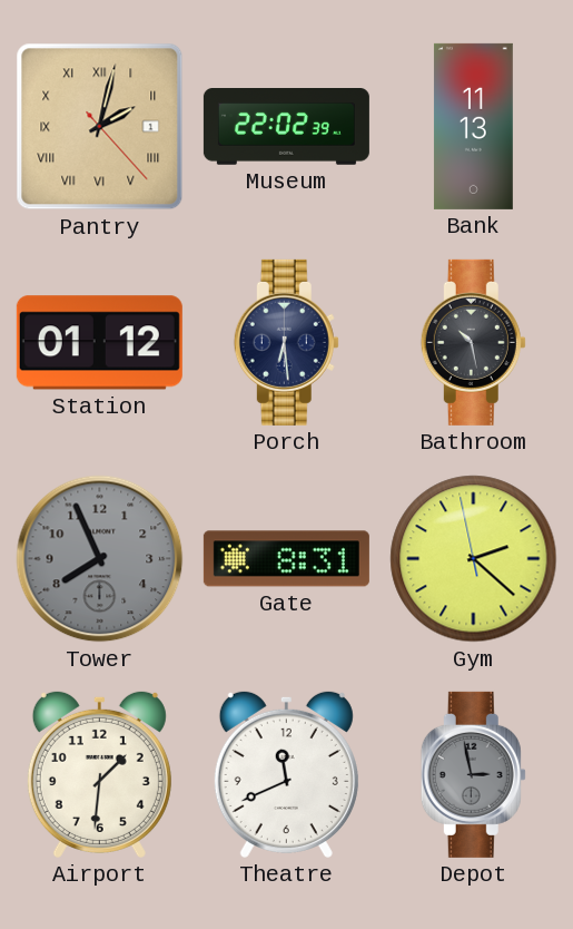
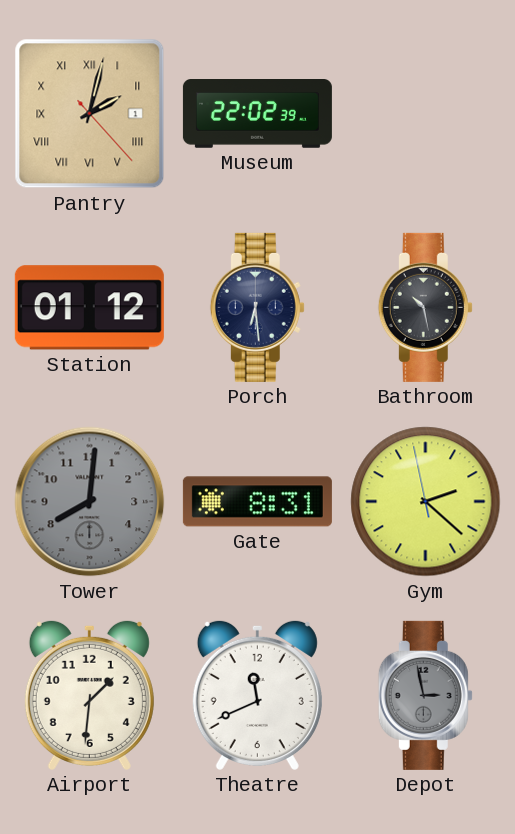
Bank: 11:13 -> none (473, 126)
Tower: 7:56 -> 8:01 (90, 502)
